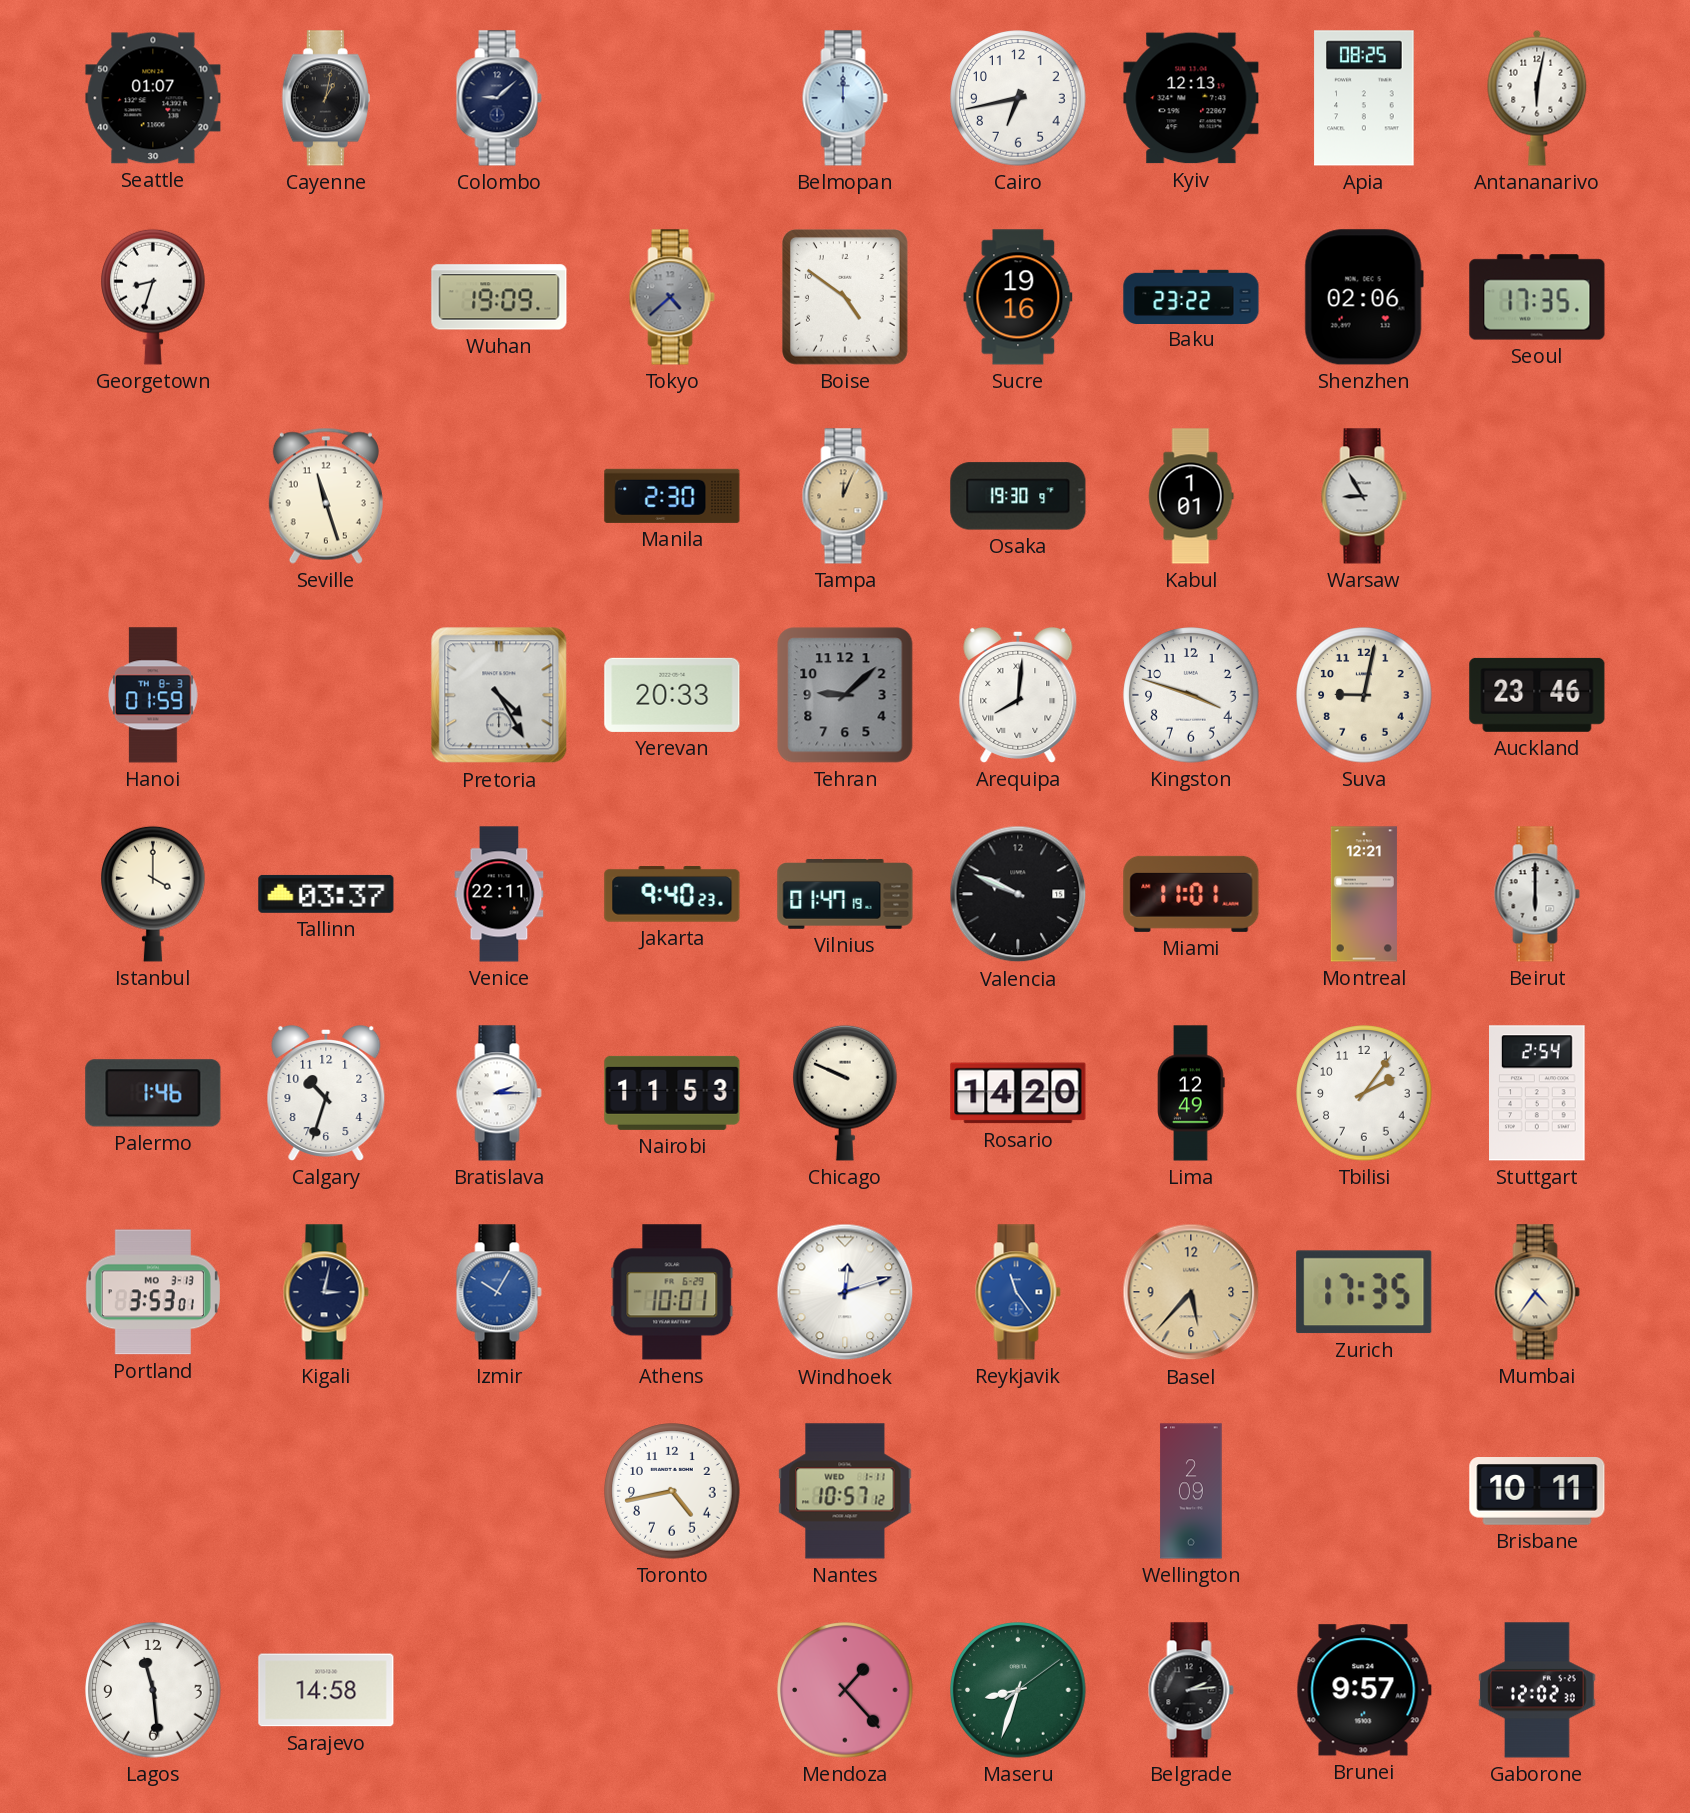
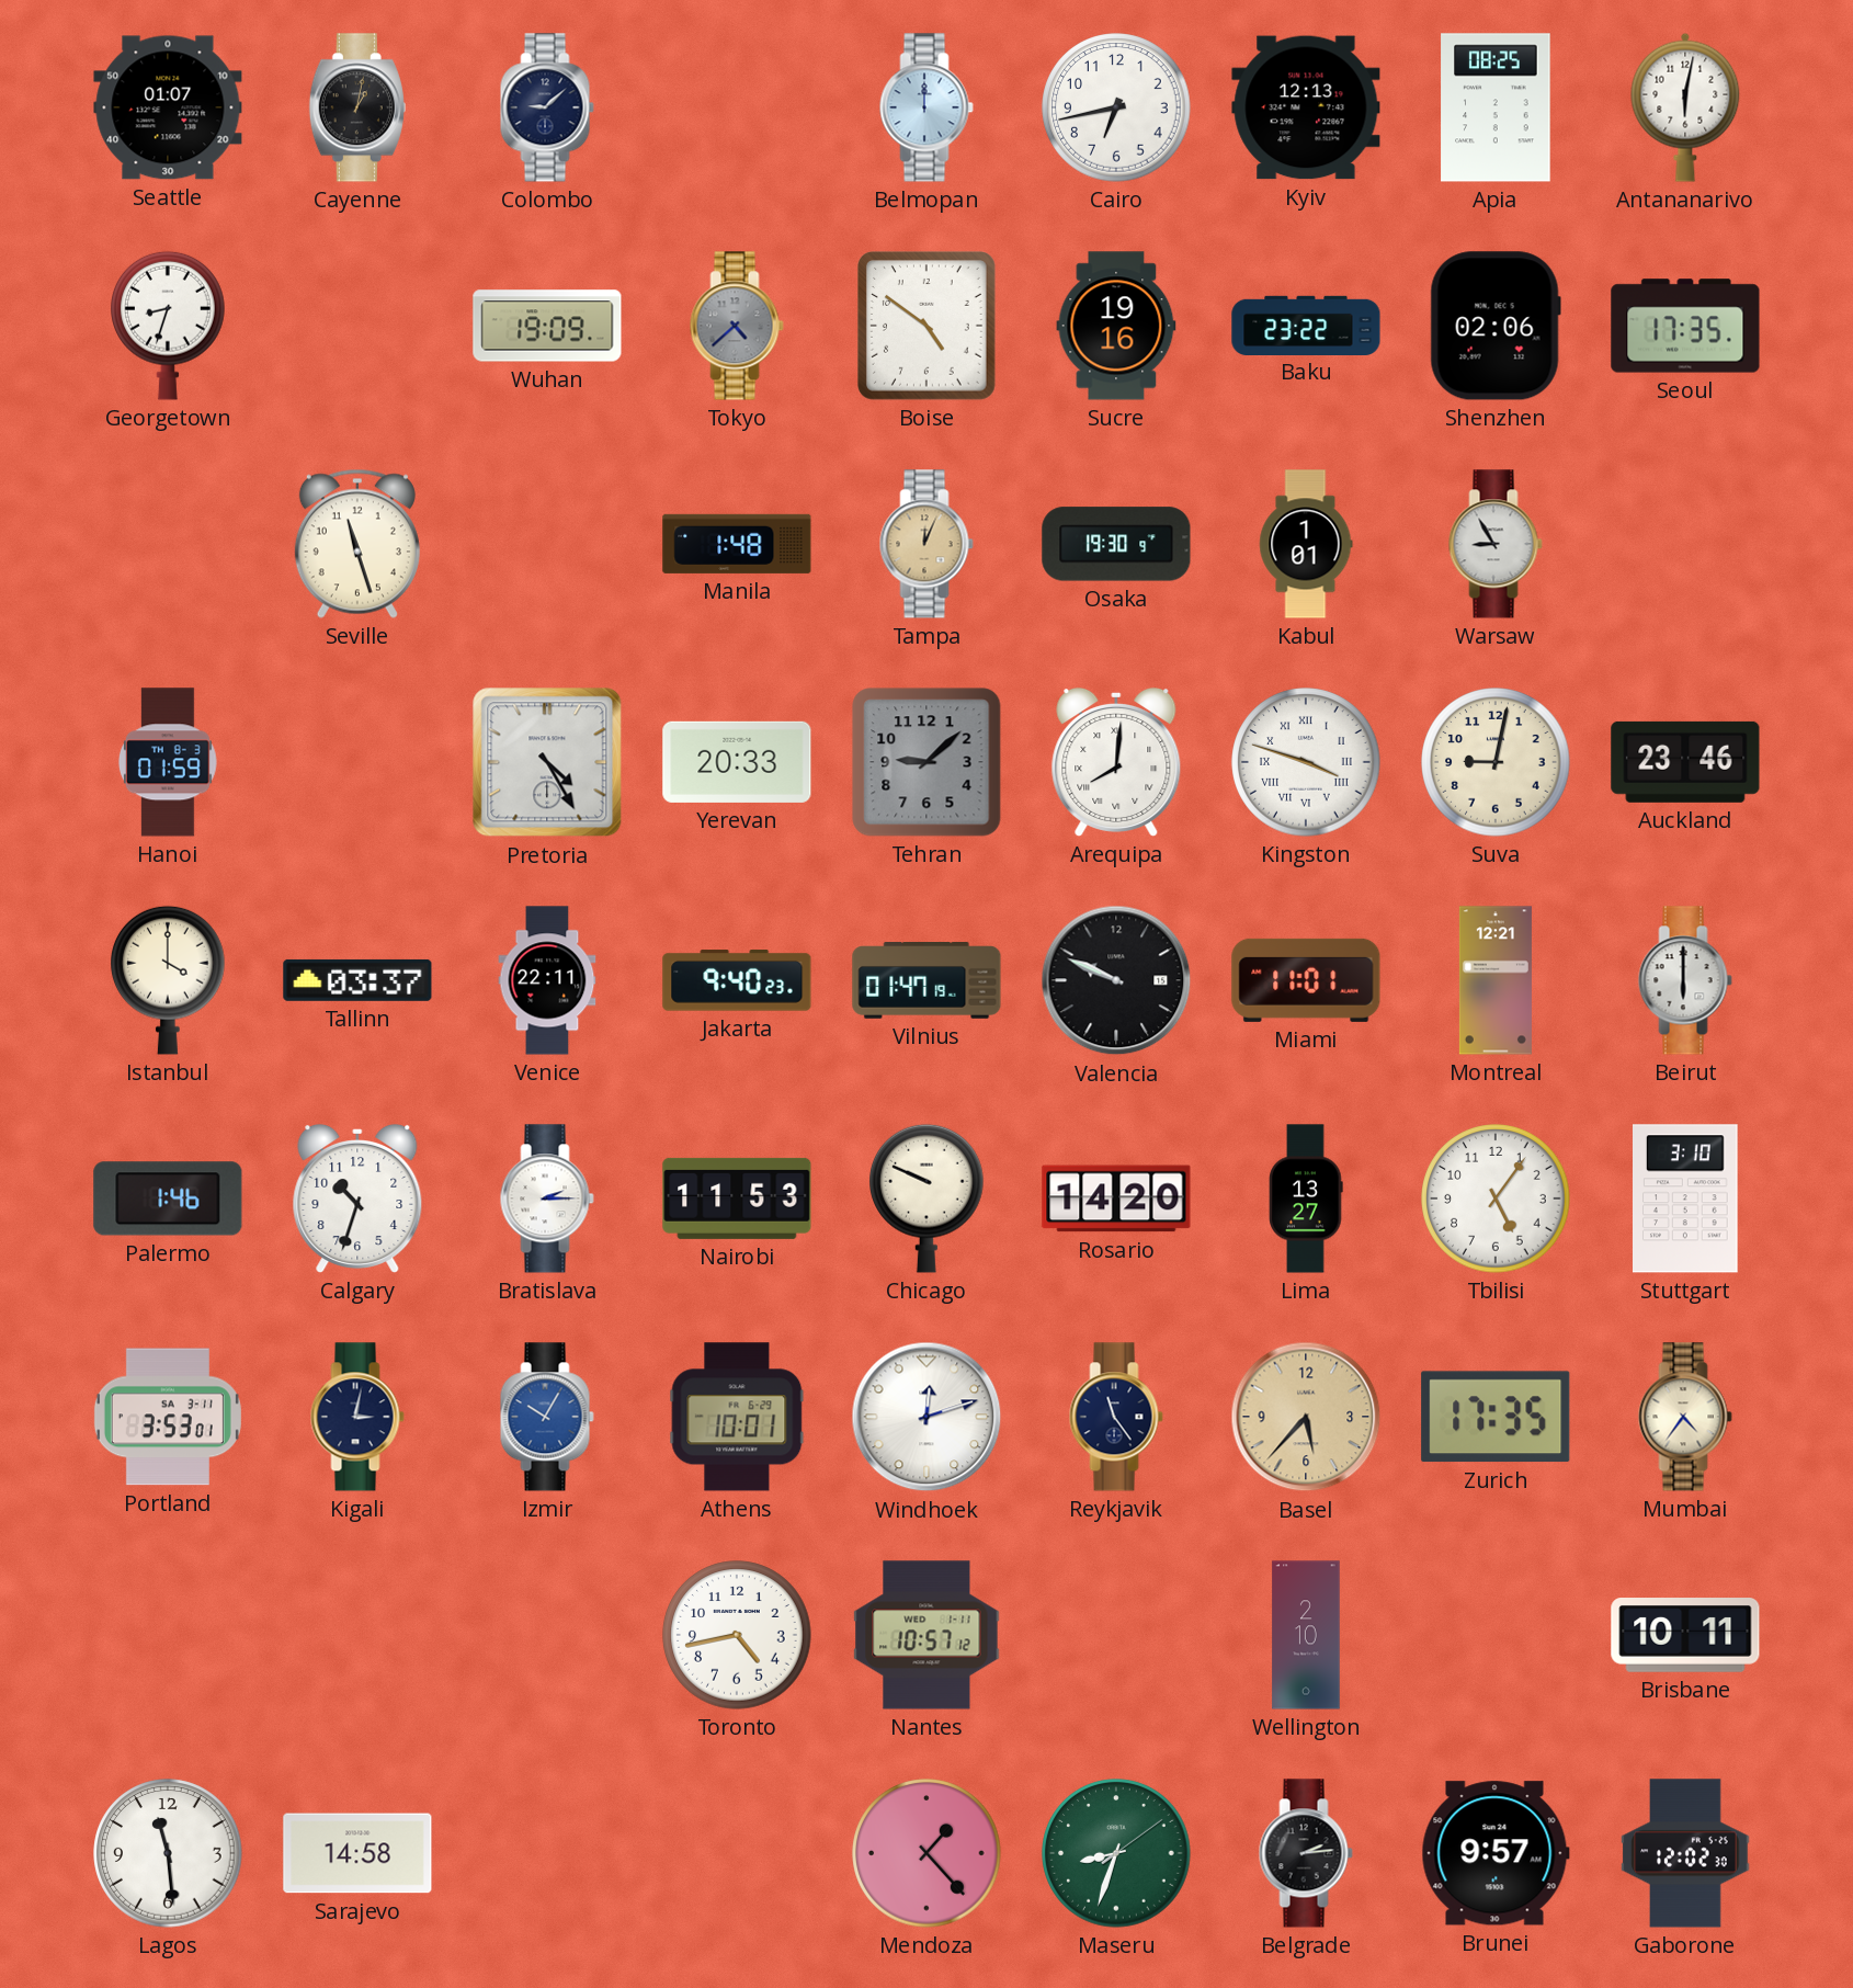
Manila: 2:30 -> 1:48 (737, 544)
Kingston numerals: Arabic -> Roman (1306, 762)
Lima: 12:49 -> 13:27 (1306, 1199)
Tbilisi: 2:06 -> 5:06 (1496, 1199)
Stuttgart: 2:54 -> 3:10 (1686, 1199)
Portland date: MO 3-13 -> SA 3-11 (168, 1417)
Reykjavik dial: blue -> navy (1116, 1417)
Wellington: 2:09 -> 2:10 (1306, 1635)
